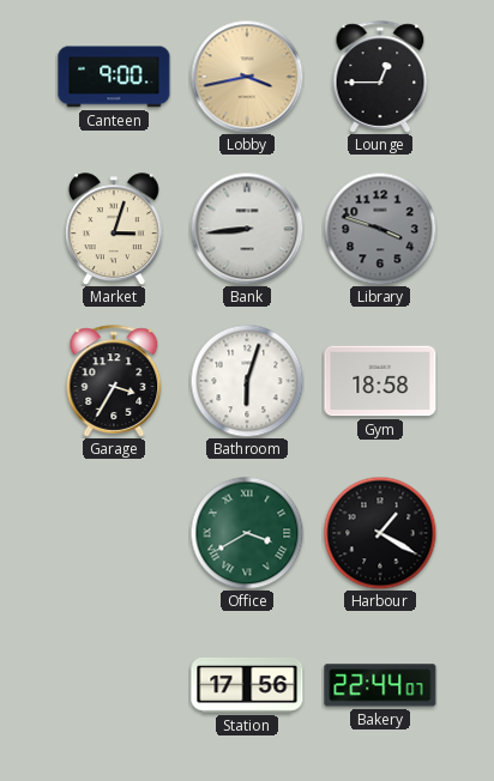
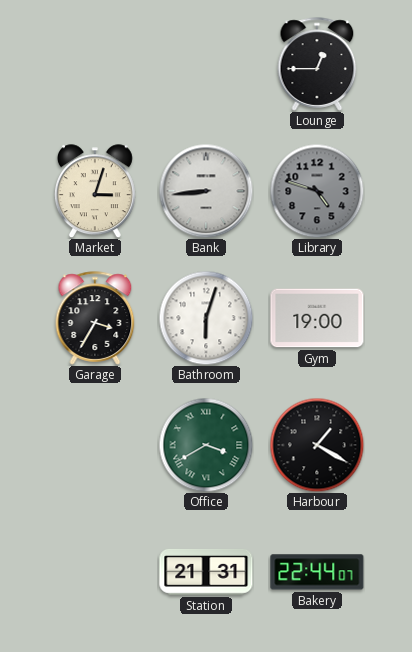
Canteen: 9:00 -> none (114, 77)
Lobby: 3:43 -> none (247, 77)
Library: 3:48 -> 4:48 (317, 191)
Gym: 18:58 -> 19:00 (317, 318)
Station: 17:56 -> 21:31 (206, 572)
